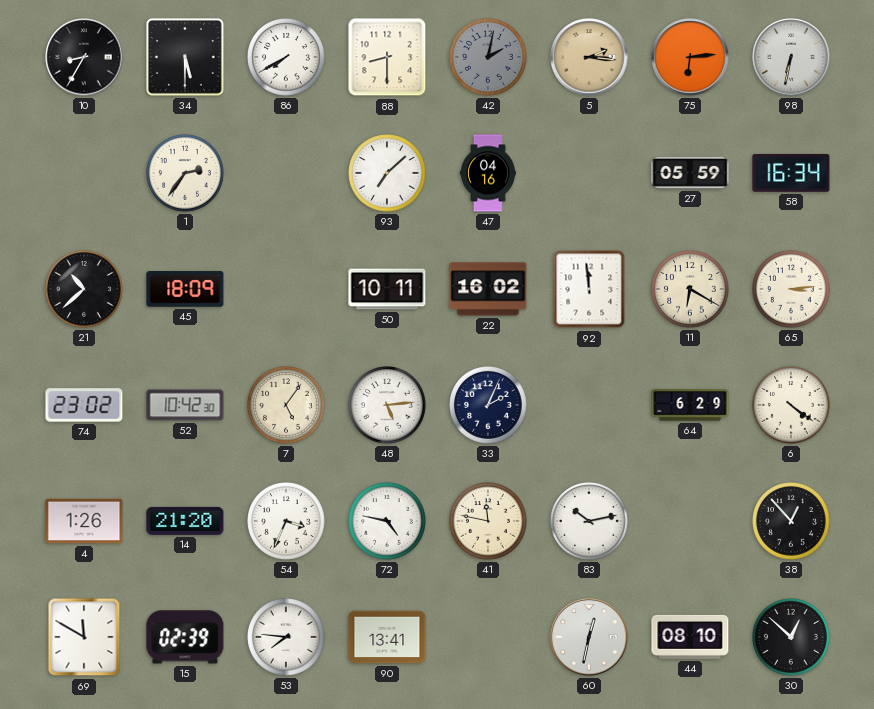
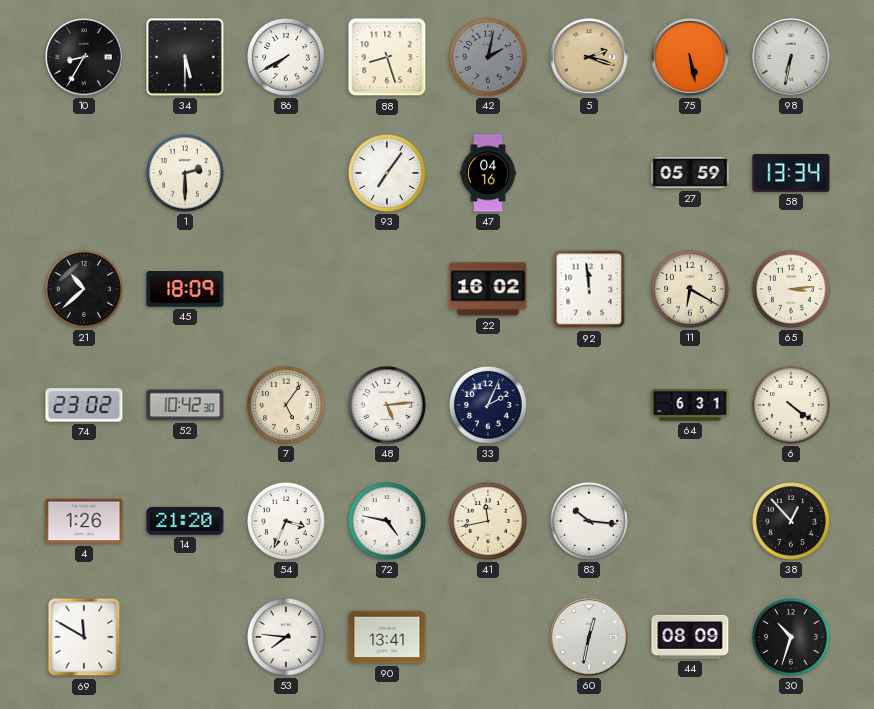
88: 8:30 -> 8:27 (387, 57)
5: 2:16 -> 2:18 (589, 57)
75: 6:14 -> 5:28 (690, 57)
1: 2:36 -> 2:30 (186, 174)
93: 7:08 -> 7:06 (388, 174)
58: 16:34 -> 13:34 (791, 173)
50: 10:11 -> none (387, 289)
64: 6:29 -> 6:31 (690, 405)
41: 11:47 -> 11:43 (489, 522)
83: 10:13 -> 10:16 (590, 522)
15: 02:39 -> none (185, 637)
44: 08:10 -> 08:09 (690, 637)
30: 12:52 -> 10:33 (792, 638)
